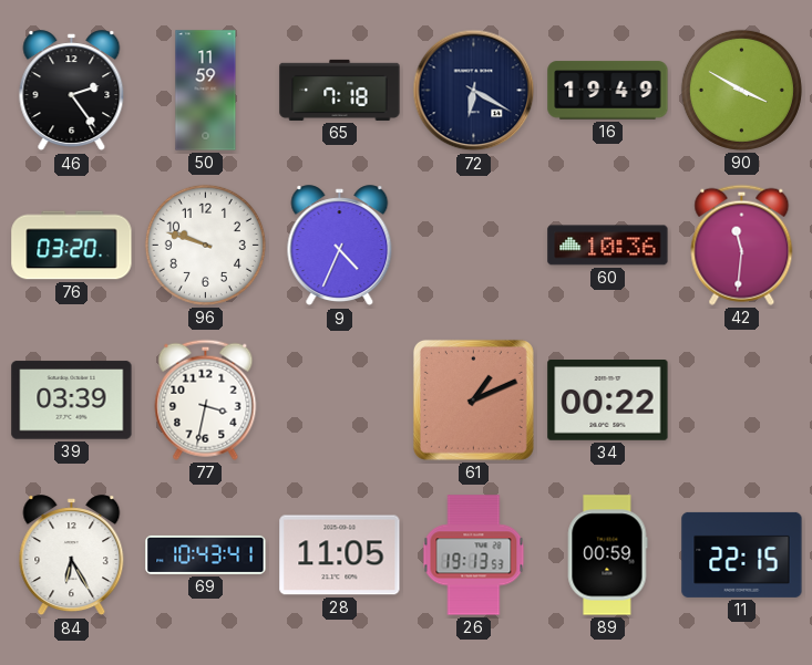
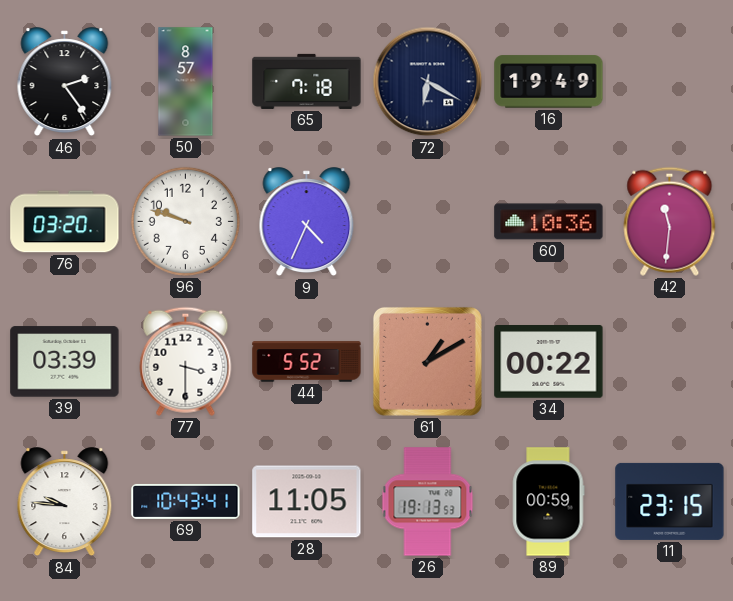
50: 11:59 -> 8:57 (186, 82)
90: 3:50 -> none (741, 90)
77: 3:32 -> 3:30 (186, 361)
44: none -> 5:52 (307, 362)
61: 1:11 -> 1:10 (427, 361)
84: 6:25 -> 9:46 (65, 502)
11: 22:15 -> 23:15 (670, 501)
